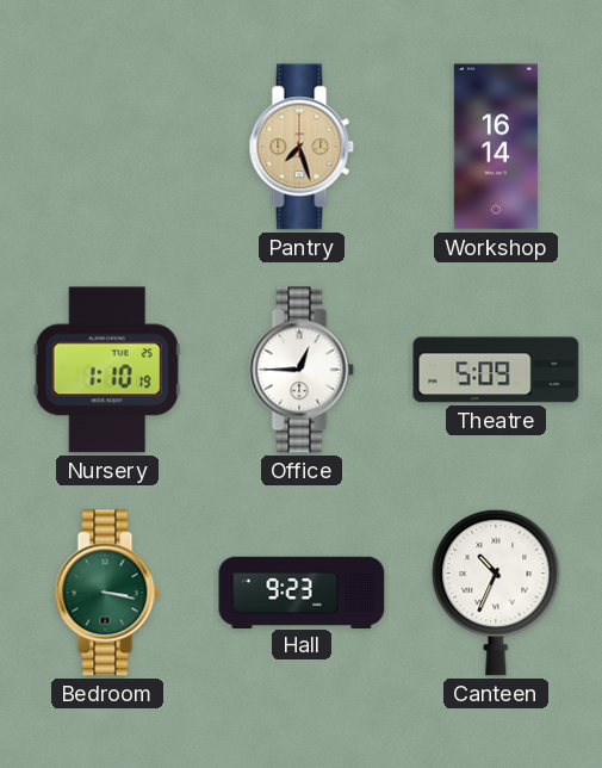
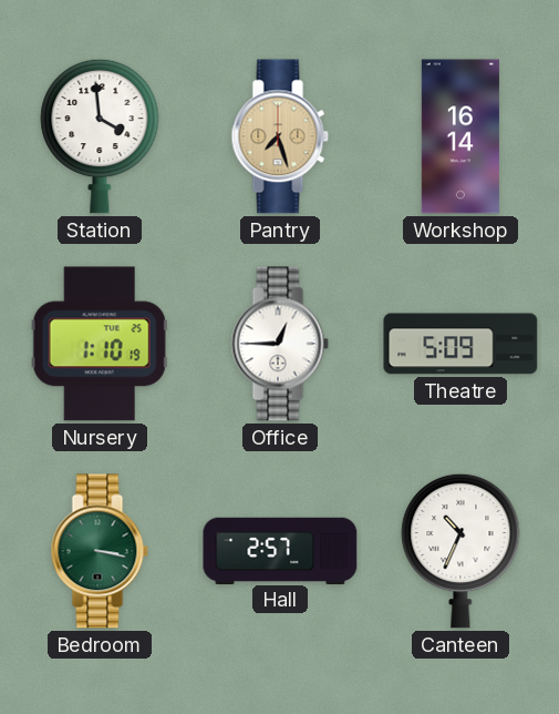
Station: none -> 3:59 (100, 136)
Hall: 9:23 -> 2:57 (280, 550)
